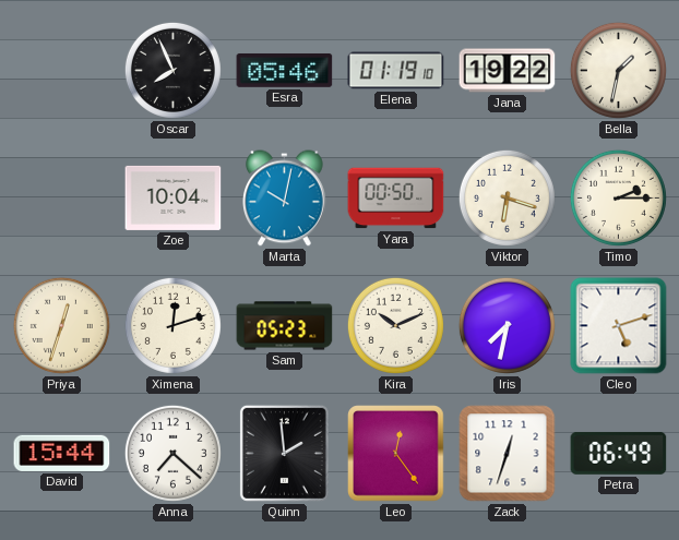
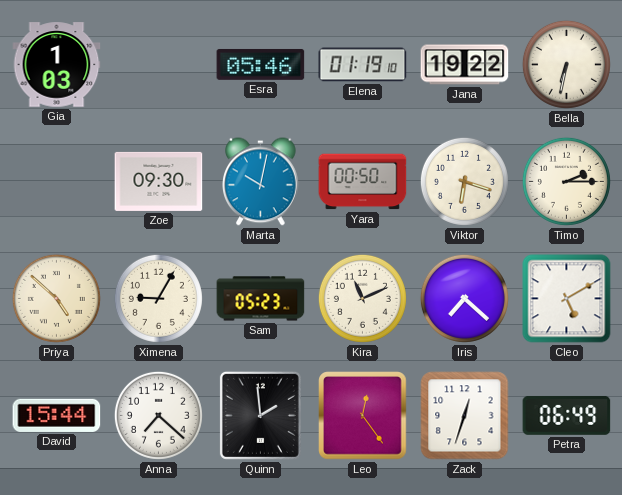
Gia: none -> 1:03 (57, 65)
Oscar: 7:56 -> none (172, 70)
Bella: 1:32 -> 6:32 (566, 64)
Zoe: 10:04 -> 09:30 (159, 181)
Priya: 12:33 -> 4:52 (56, 298)
Ximena: 12:12 -> 9:05 (158, 298)
Kira: 10:11 -> 11:11 (362, 298)
Iris: 7:32 -> 7:22 (464, 298)
Cleo: 5:12 -> 5:10 (567, 299)
